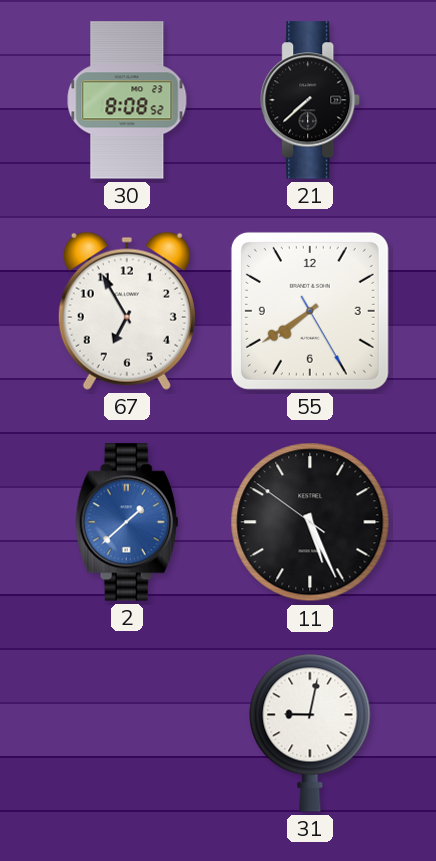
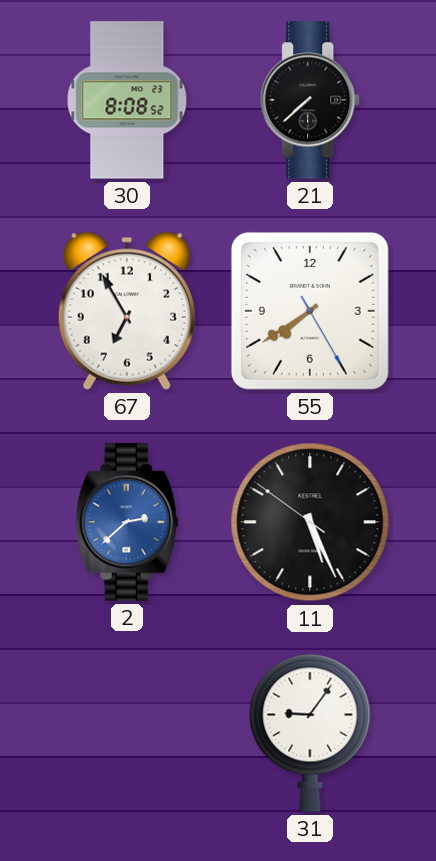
2: 1:38 -> 2:38 (127, 522)
31: 9:02 -> 9:06 (310, 733)
